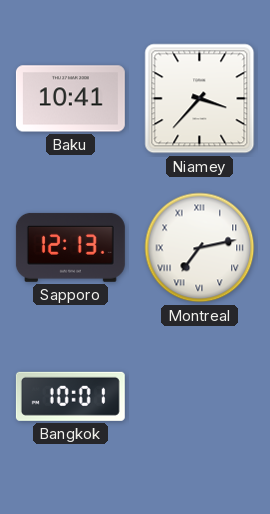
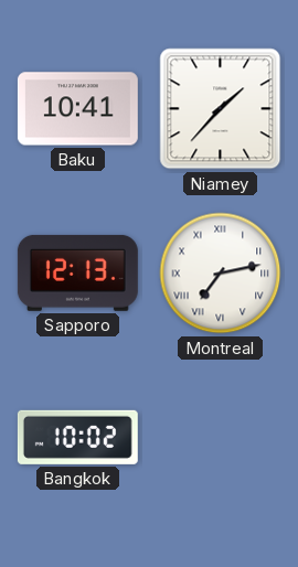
Niamey: 3:37 -> 1:37 (221, 109)
Bangkok: 10:01 -> 10:02 (77, 437)
